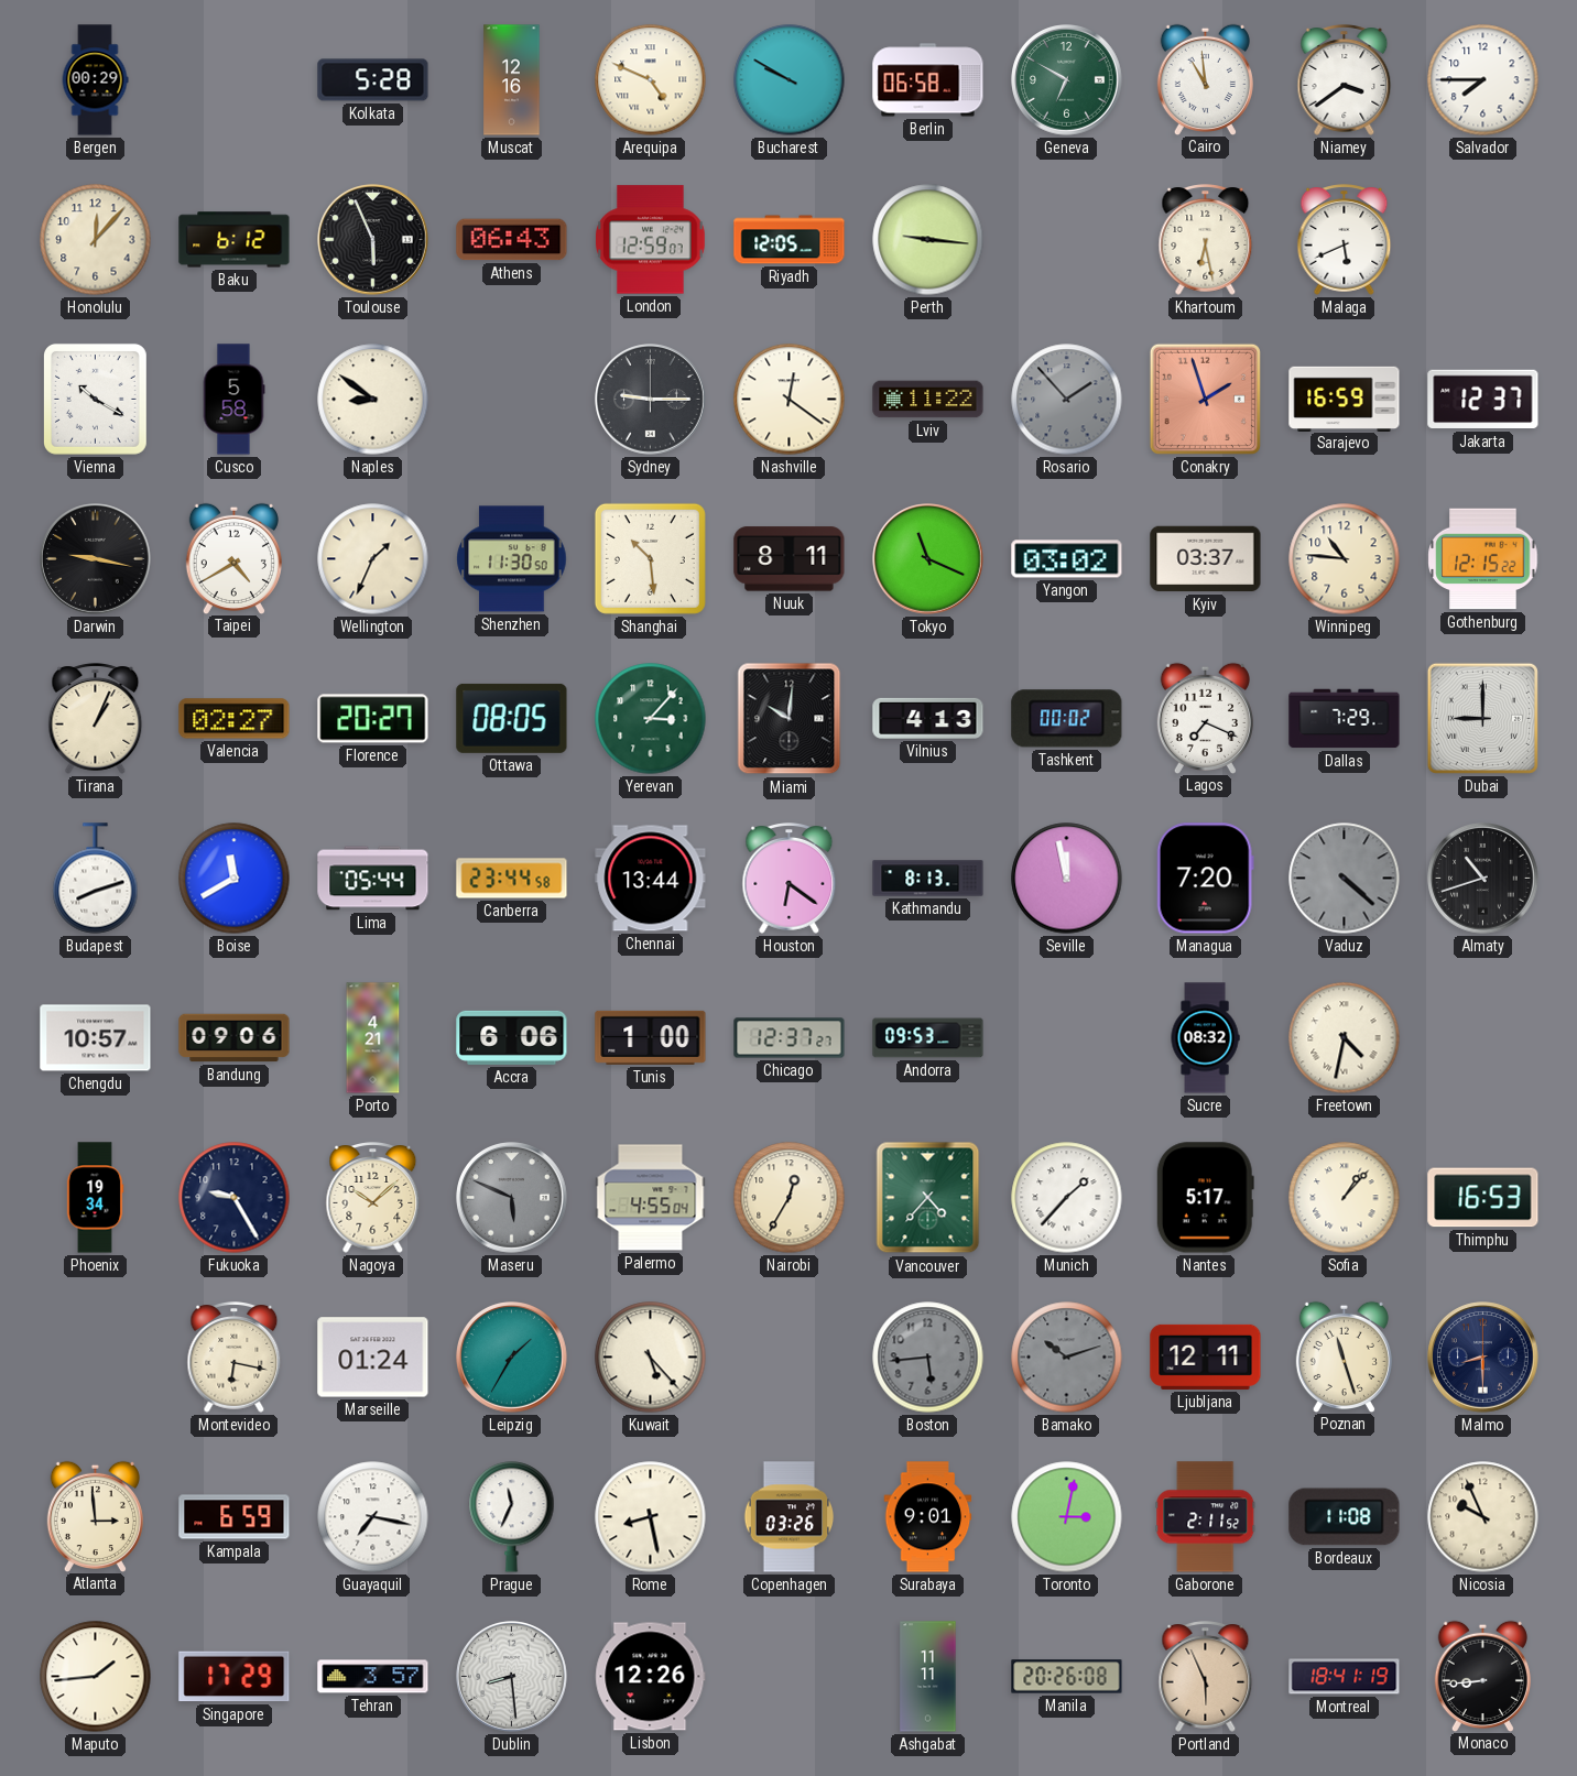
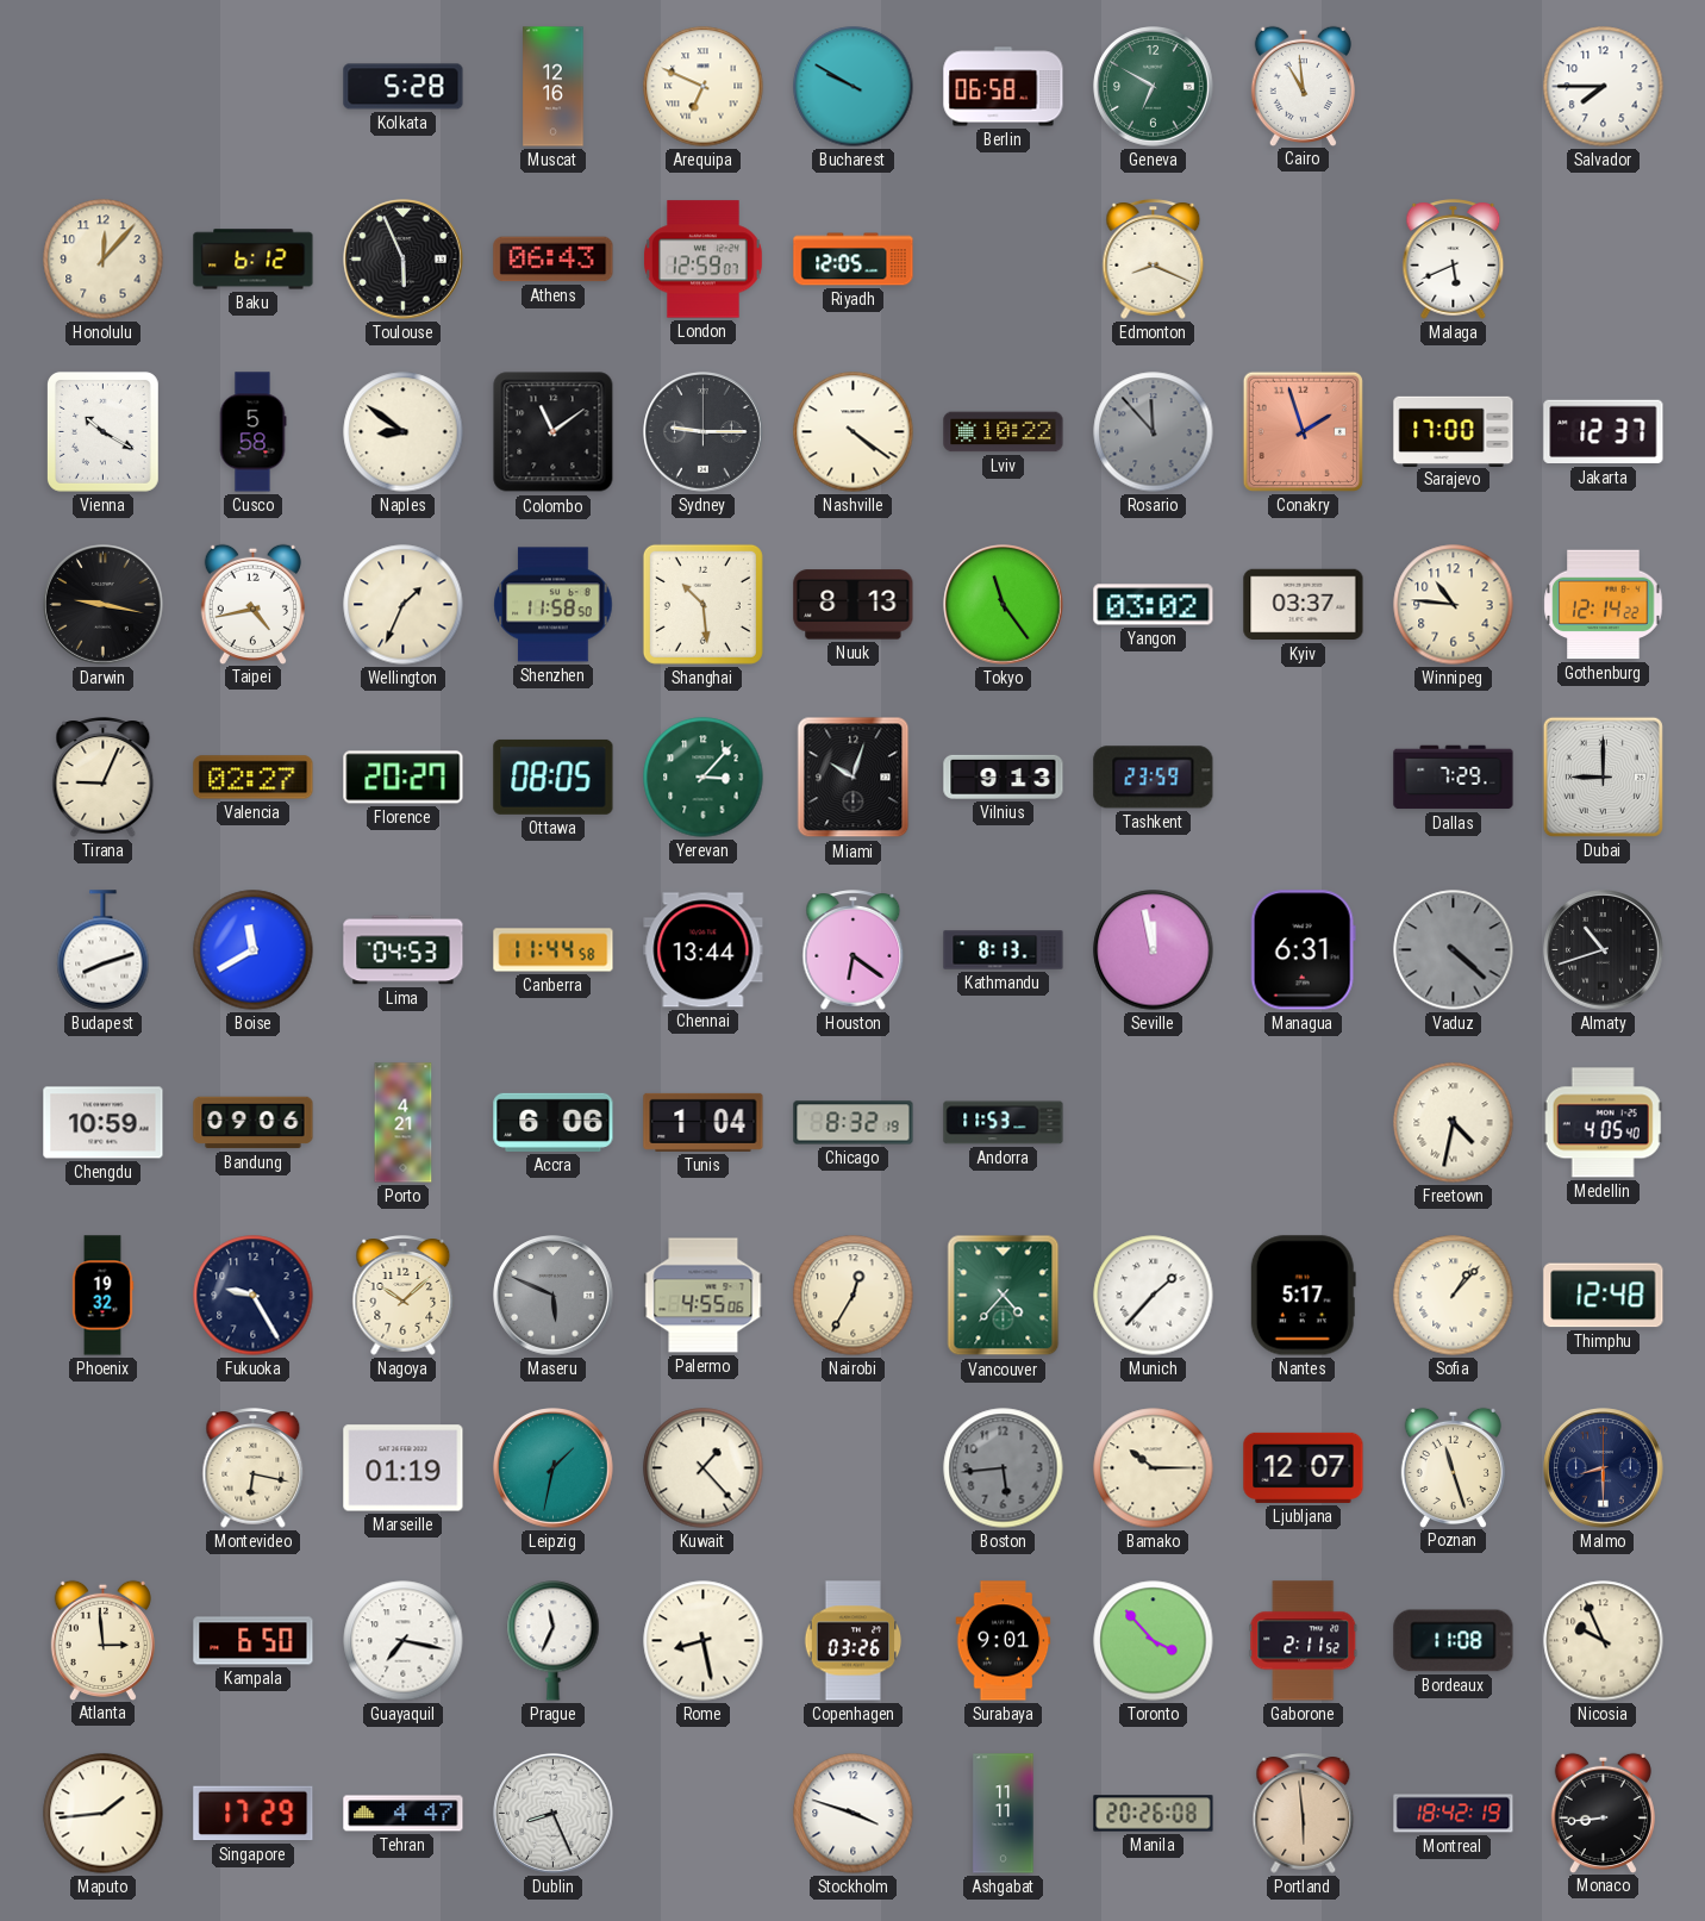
Bergen: 00:29 -> none (95, 80)
Arequipa: 4:49 -> 6:49 (704, 87)
Niamey: 3:39 -> none (1345, 80)
Perth: 9:16 -> none (928, 240)
Edmonton: none -> 8:19 (1154, 260)
Khartoum: 6:28 -> none (1206, 240)
Colombo: none -> 11:09 (554, 432)
Nashville: 12:21 -> 4:21 (854, 432)
Lviv: 11:22 -> 10:22 (1004, 432)
Rosario: 1:53 -> 11:53 (1154, 432)
Sarajevo: 16:59 -> 17:00 (1454, 431)
Taipei: 4:40 -> 4:43 (252, 604)
Shenzhen: 11:30 -> 11:58 (554, 605)
Nuuk: 8:11 -> 8:13 (854, 605)
Tokyo: 11:19 -> 11:24 (1004, 605)
Gothenburg: 12:15 -> 12:14 (1604, 605)
Tirana: 1:04 -> 9:04 (104, 778)
Miami: 10:01 -> 10:03 (854, 778)
Vilnius: 4:13 -> 9:13 (1004, 776)
Tashkent: 00:02 -> 23:59 (1154, 778)
Lagos: 7:19 -> none (1205, 718)
Lima: 05:44 -> 04:53 (404, 950)
Canberra: 23:44 -> 11:44 (554, 950)
Managua: 7:20 -> 6:31 (1303, 950)
Chengdu: 10:57 -> 10:59 (104, 1123)
Tunis: 1:00 -> 1:04 (704, 1122)
Chicago: 12:37 -> 8:32 (854, 1123)
Andorra: 09:53 -> 11:53 (1004, 1123)
Sucre: 08:32 -> none (1205, 1038)
Medellin: none -> 4:05 (1603, 1123)
Phoenix: 19:34 -> 19:32 (102, 1296)
Palermo: 4:55:04 -> 4:55:06 (704, 1296)
Thimphu: 16:53 -> 12:48 (1604, 1296)
Marseille: 01:24 -> 01:19 (404, 1468)
Leipzig: 1:35 -> 1:32 (554, 1468)
Kuwait: 5:23 -> 1:23 (704, 1468)
Bamako: 10:12 -> 10:15 (1154, 1468)
Bamako dial: grey -> cream (1154, 1468)
Ljubljana: 12:11 -> 12:07 (1304, 1467)
Kampala: 6:59 -> 6:50 (254, 1641)
Toronto: 3:02 -> 3:53 (1154, 1641)
Tehran: 3:57 -> 4:47 (404, 1814)
Dublin: 8:29 -> 8:26 (554, 1814)
Lisbon: 12:26 -> none (651, 1677)
Stockholm: none -> 3:48 (854, 1814)
Portland: 5:56 -> 5:59 (1304, 1814)
Montreal: 18:41 -> 18:42 (1454, 1814)
